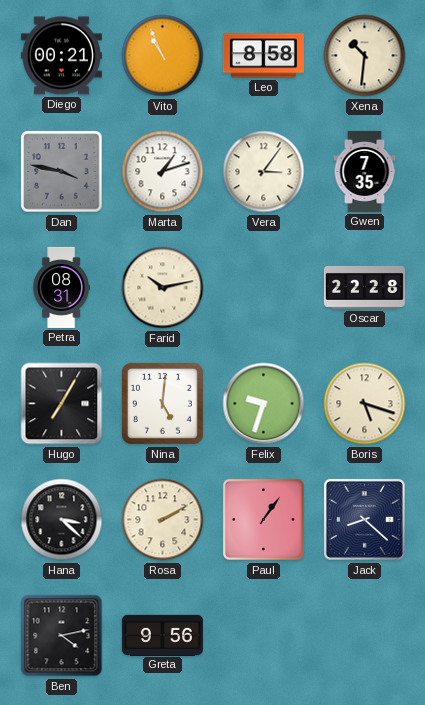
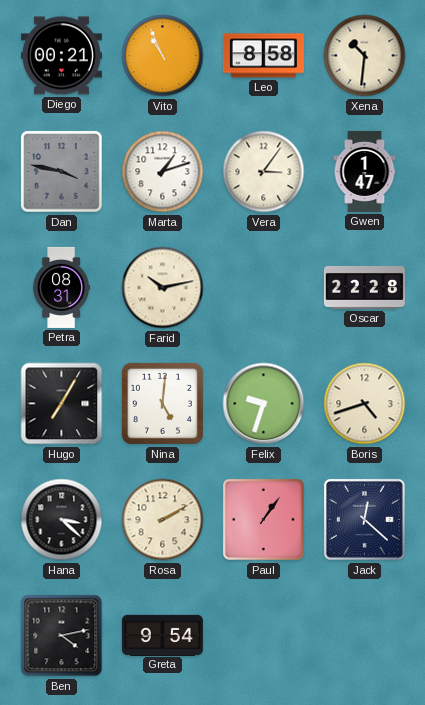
Gwen: 7:35 -> 1:47 (365, 171)
Boris: 5:18 -> 4:42 (365, 404)
Jack: 8:22 -> 12:22 (364, 519)
Greta: 9:56 -> 9:54 (162, 635)
